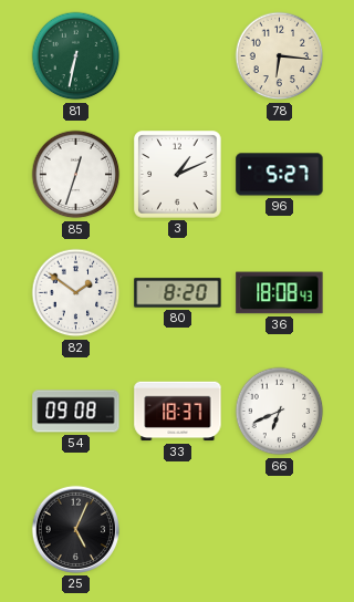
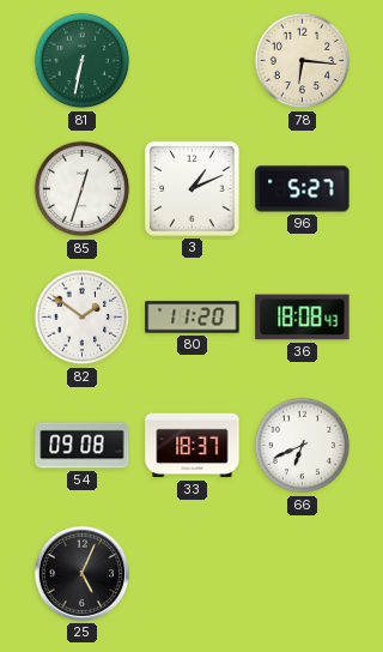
80: 8:20 -> 11:20 (193, 318)
